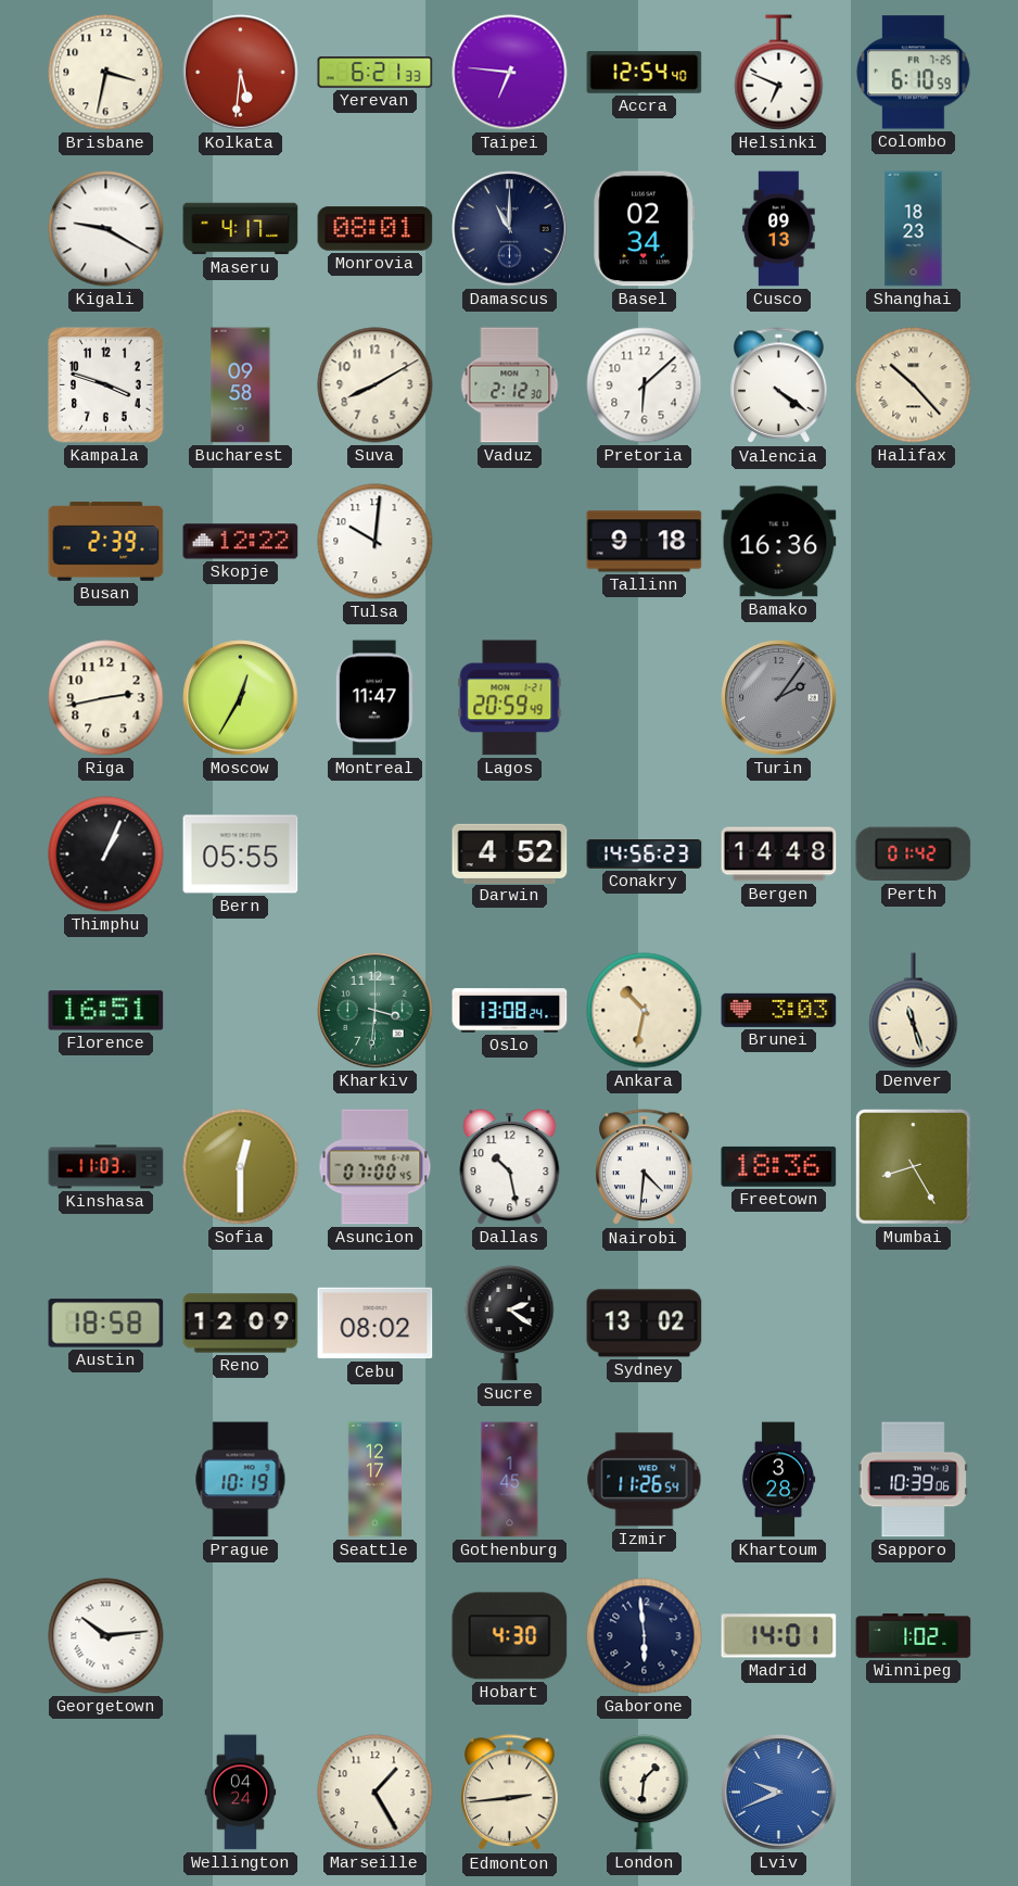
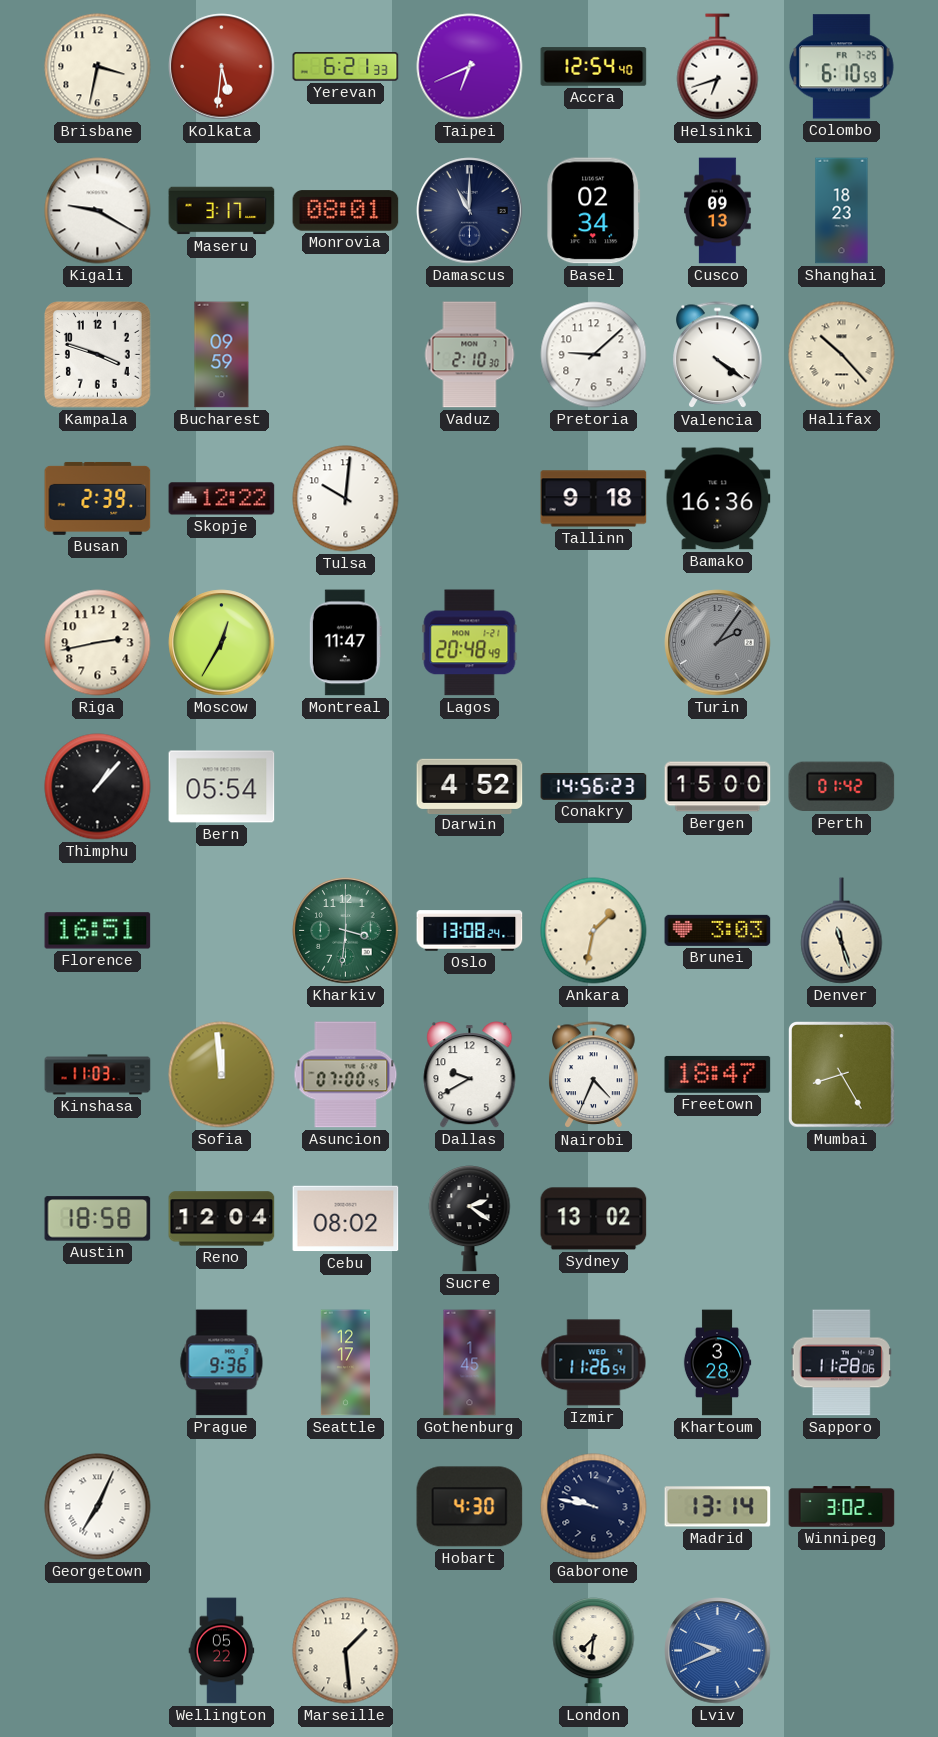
Taipei: 6:46 -> 6:41 (470, 67)
Helsinki: 6:49 -> 6:42 (718, 67)
Maseru: 4:17 -> 3:17 (222, 211)
Bucharest: 09:58 -> 09:59 (222, 355)
Suva: 8:10 -> none (376, 385)
Vaduz: 2:12 -> 2:10 (470, 355)
Pretoria: 6:08 -> 9:08 (594, 355)
Lagos: 20:59 -> 20:48 (470, 643)
Thimphu: 1:04 -> 1:07 (98, 787)
Bern: 05:55 -> 05:54 (222, 787)
Bergen: 14:48 -> 15:00 (718, 787)
Ankara: 10:32 -> 1:32 (594, 931)
Sofia: 12:30 -> 11:59 (222, 1075)
Dallas: 10:28 -> 9:40 (470, 1075)
Nairobi: 4:31 -> 4:34 (594, 1075)
Freetown: 18:36 -> 18:47 (718, 1074)
Reno: 12:09 -> 12:04 (222, 1219)
Prague: 10:19 -> 9:36 (222, 1363)
Sapporo: 10:39 -> 11:28 (841, 1363)
Georgetown: 10:14 -> 7:04 (98, 1507)
Gaborone: 5:59 -> 9:47 (594, 1507)
Madrid: 14:01 -> 13:14 (718, 1507)
Winnipeg: 1:02 -> 3:02 (842, 1507)
Wellington: 04:24 -> 05:22 (222, 1651)
Marseille: 1:25 -> 1:29 (346, 1651)
Edmonton: 2:44 -> none (510, 1793)
London: 1:31 -> 7:31 (594, 1651)
